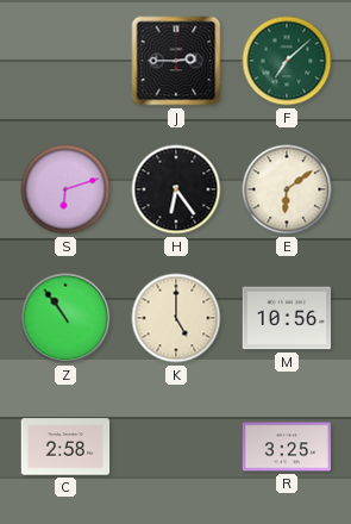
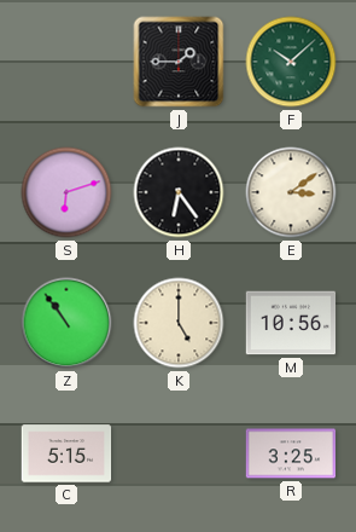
J: 2:45 -> 1:45 (179, 62)
F: 7:08 -> 10:08 (291, 62)
E: 6:09 -> 3:09 (291, 192)
C: 2:58 -> 5:15 (66, 453)
